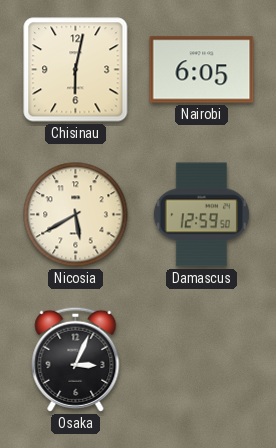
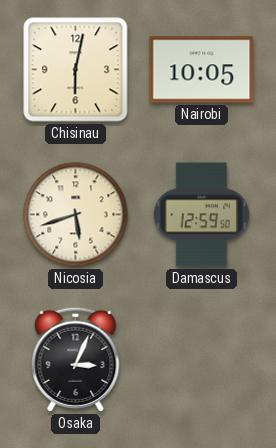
Nairobi: 6:05 -> 10:05 (202, 70)
Nicosia: 5:40 -> 5:42 (76, 215)
